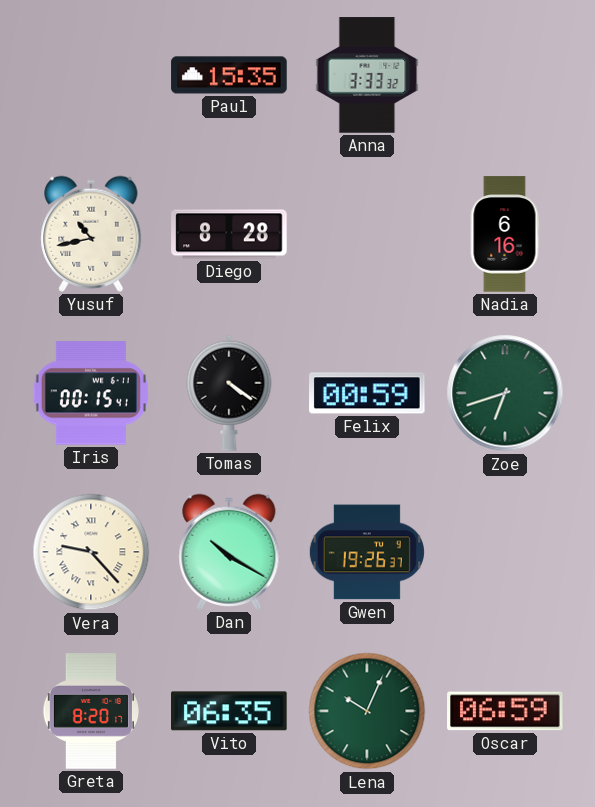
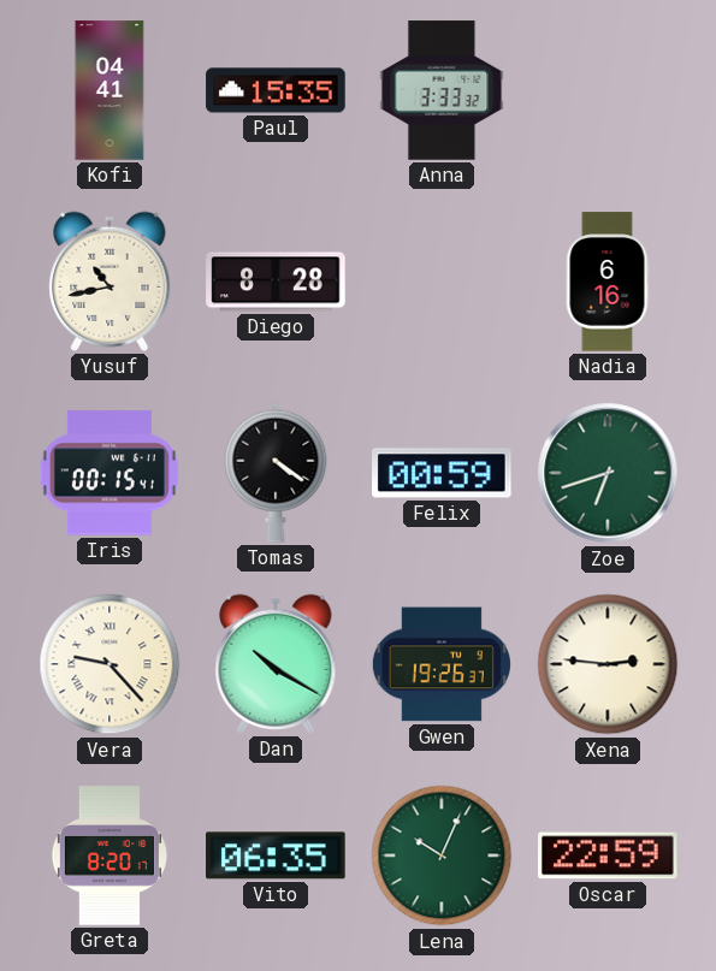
Kofi: none -> 04:41 (110, 90)
Xena: none -> 2:46 (608, 664)
Oscar: 06:59 -> 22:59 (608, 855)
